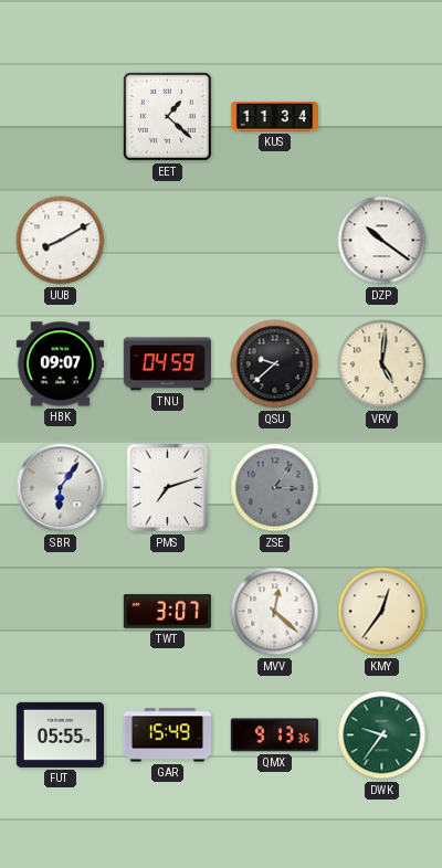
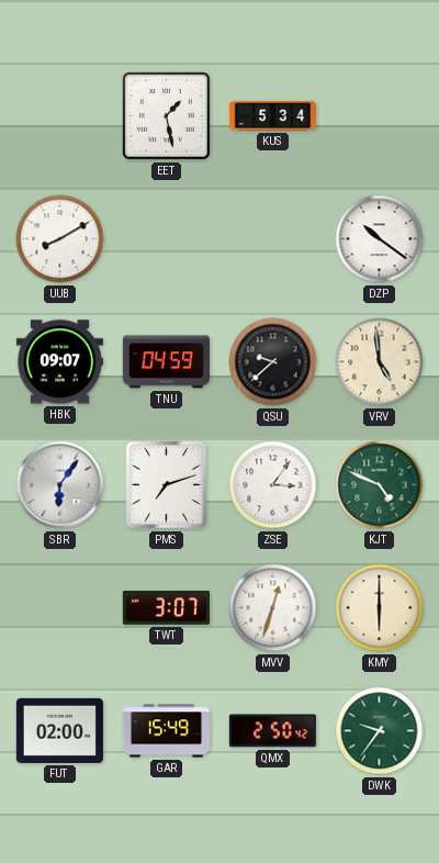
EET: 1:22 -> 1:28 (167, 116)
KUS: 11:34 -> 5:34 (272, 116)
VRV: 5:01 -> 4:59 (380, 362)
ZSE dial: grey -> white (273, 485)
KJT: none -> 4:49 (380, 485)
MVV: 12:22 -> 12:33 (273, 608)
KMY: 12:36 -> 6:00 (380, 608)
FUT: 05:55 -> 02:00 (59, 730)
QMX: 9:13 -> 2:50 (272, 731)
